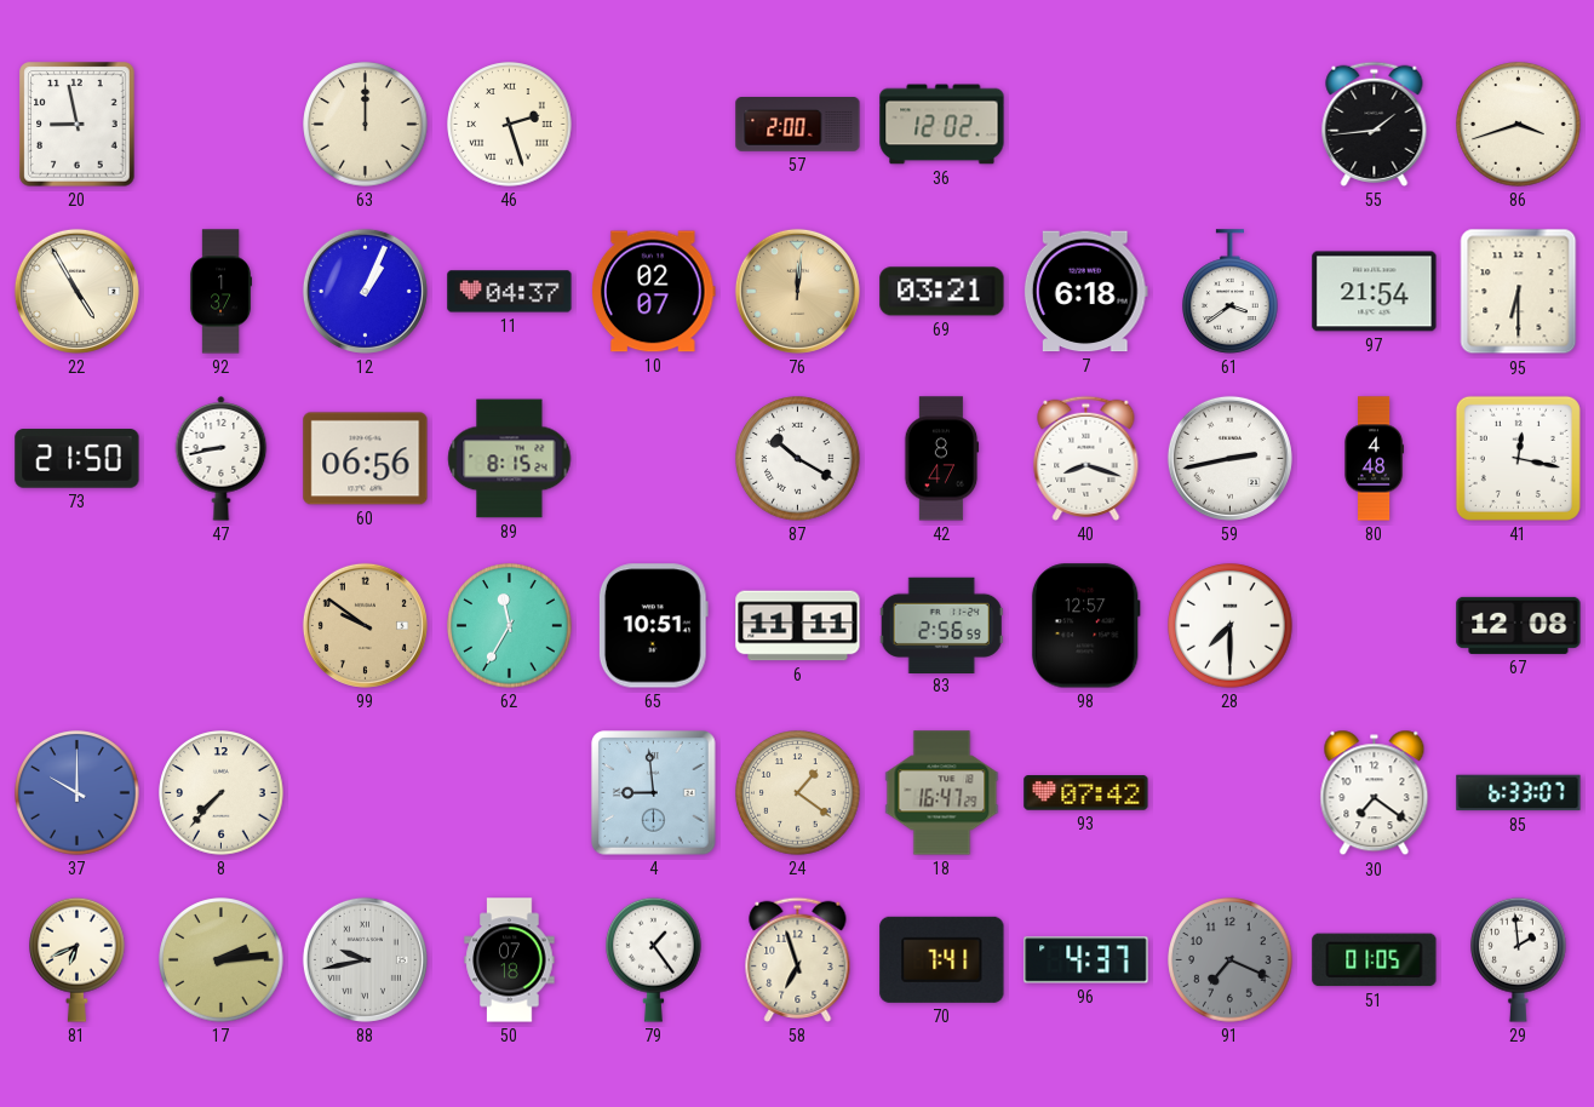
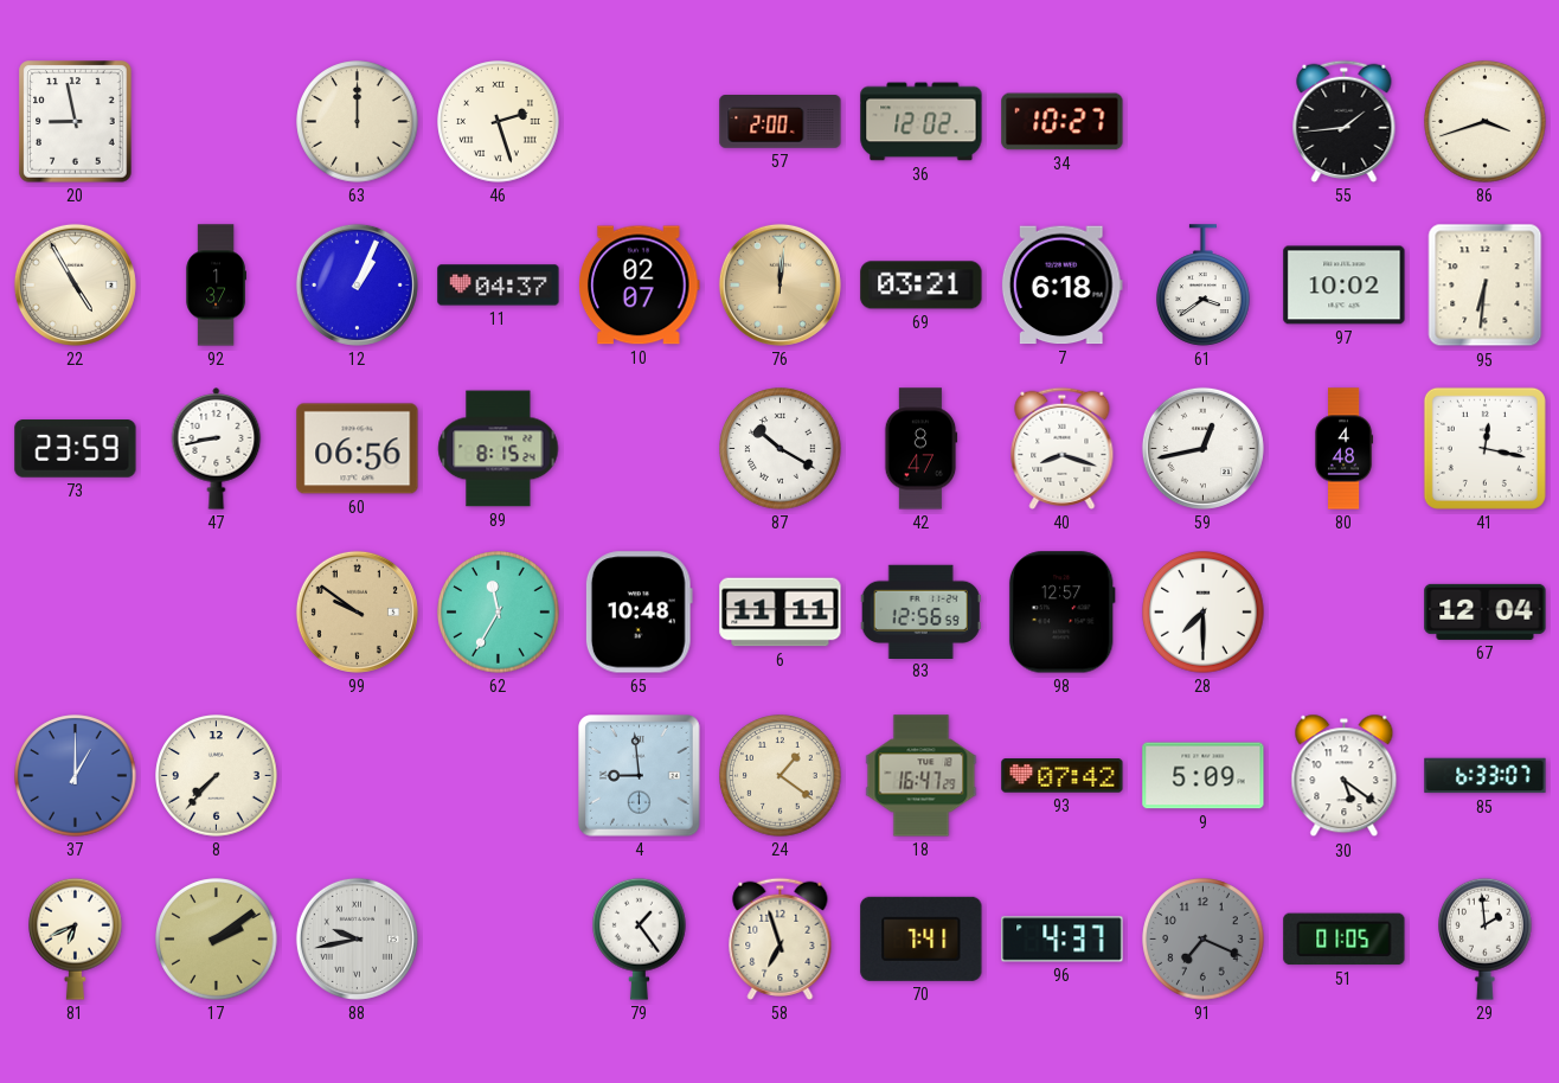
34: none -> 10:27 (1063, 122)
97: 21:54 -> 10:02 (1345, 286)
95: 6:30 -> 6:31 (1486, 286)
73: 21:50 -> 23:59 (76, 449)
59: 2:43 -> 12:43 (1202, 448)
65: 10:51 -> 10:48 (639, 613)
83: 2:56 -> 12:56 (920, 611)
67: 12:08 -> 12:04 (1486, 611)
37: 10:00 -> 1:00 (76, 776)
9: none -> 5:09 (1204, 776)
30: 7:21 -> 5:21 (1345, 776)
17: 2:14 -> 2:09 (217, 940)
50: 07:18 -> none (510, 960)
